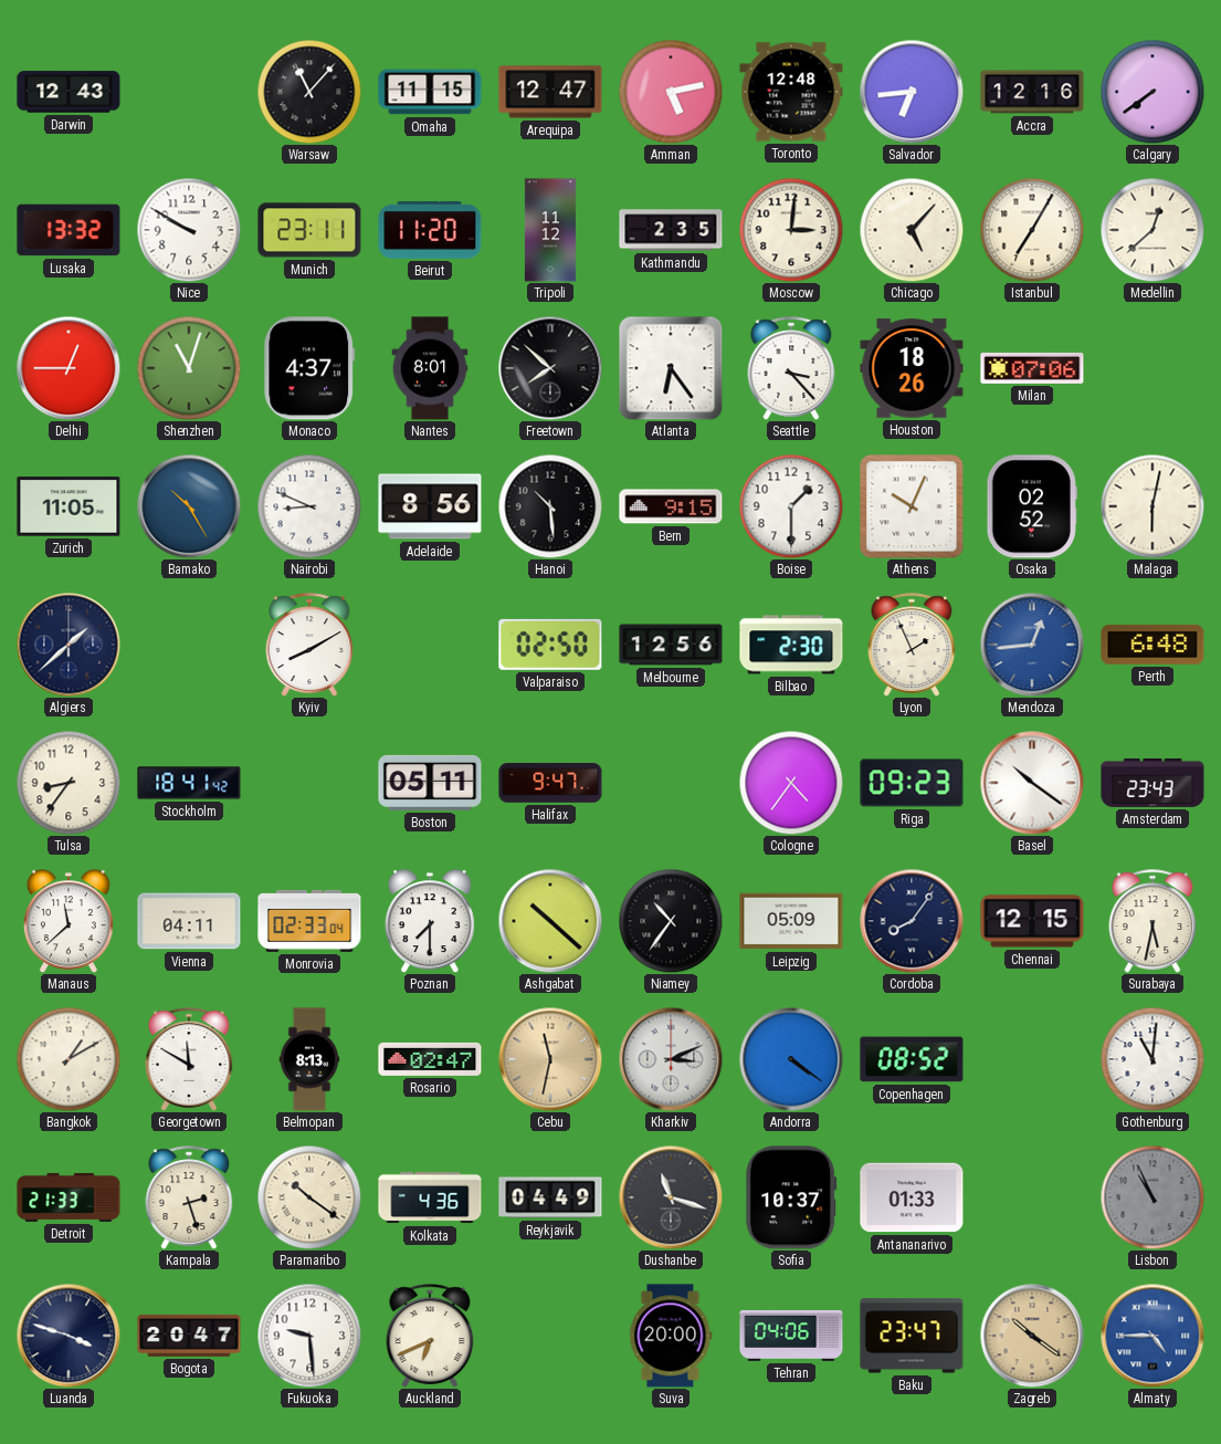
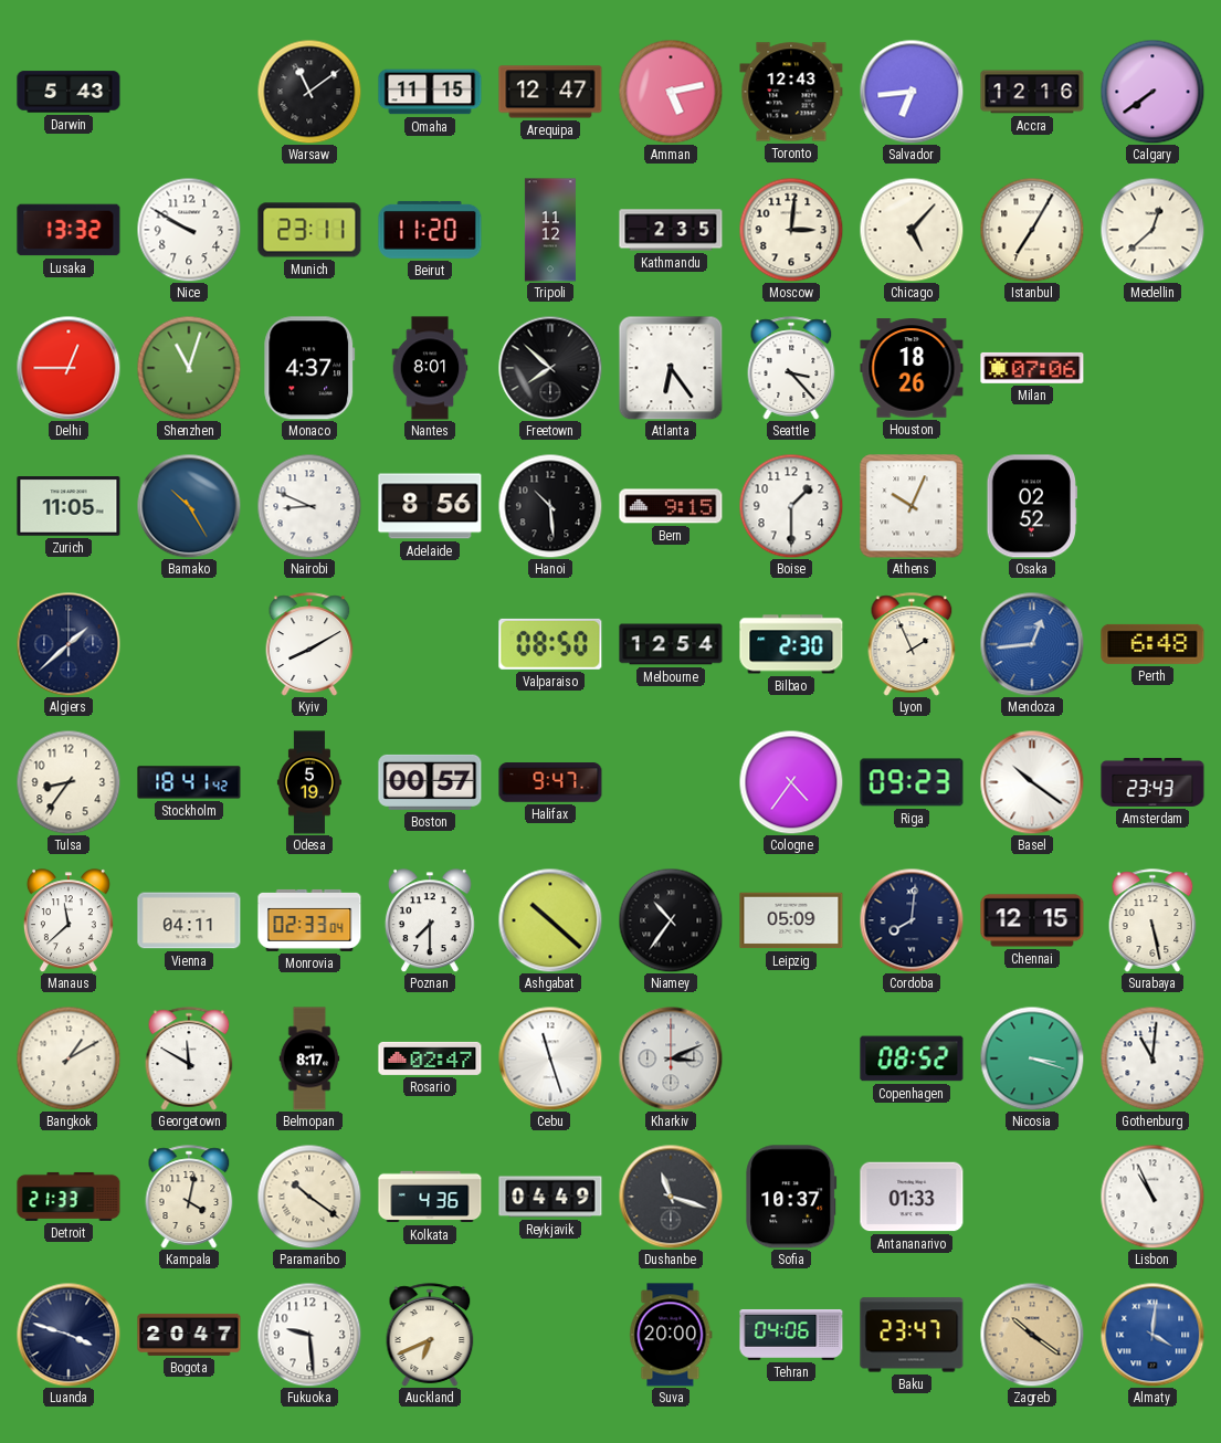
Darwin: 12:43 -> 5:43 (69, 92)
Warsaw: 11:07 -> 11:09 (309, 92)
Toronto: 12:48 -> 12:43 (791, 92)
Malaga: 6:02 -> none (1152, 506)
Valparaiso: 02:50 -> 08:50 (550, 644)
Melbourne: 12:56 -> 12:54 (671, 644)
Odesa: none -> 5:19 (309, 782)
Boston: 05:11 -> 00:57 (430, 782)
Cordoba: 8:06 -> 8:01 (912, 920)
Surabaya: 5:32 -> 5:28 (1152, 920)
Belmopan: 8:13 -> 8:17 (309, 1058)
Cebu: 11:32 -> 11:27 (550, 1058)
Cebu dial: champagne -> white (550, 1058)
Andorra: 4:21 -> none (791, 1059)
Nicosia: none -> 3:18 (1032, 1058)
Kampala: 2:27 -> 4:02 (189, 1197)
Lisbon dial: grey -> white (1152, 1197)
Almaty: 4:45 -> 4:01 (1152, 1335)
